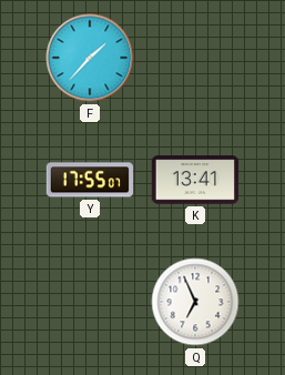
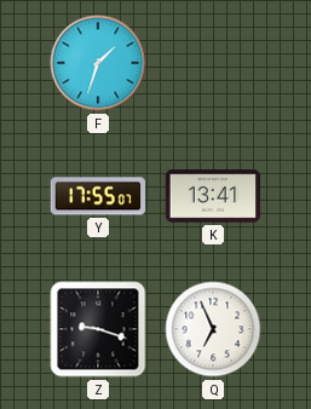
F: 1:37 -> 1:33 (98, 63)
Z: none -> 9:18 (98, 329)
